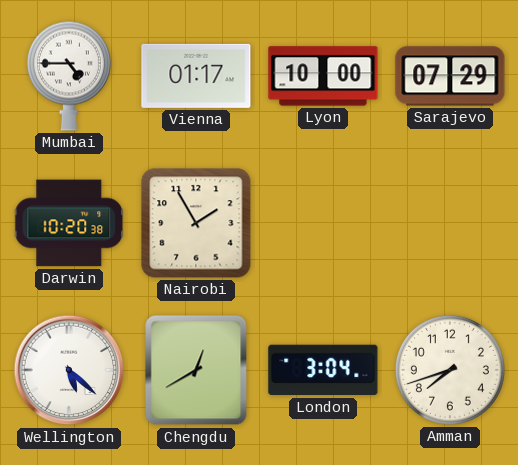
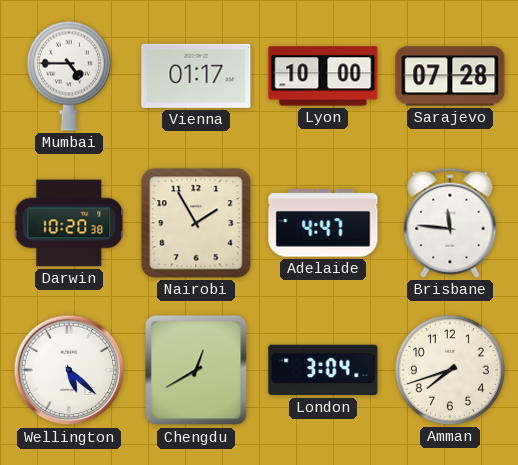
Sarajevo: 07:29 -> 07:28 (450, 76)
Adelaide: none -> 4:47 (323, 223)
Brisbane: none -> 11:46 (450, 223)
